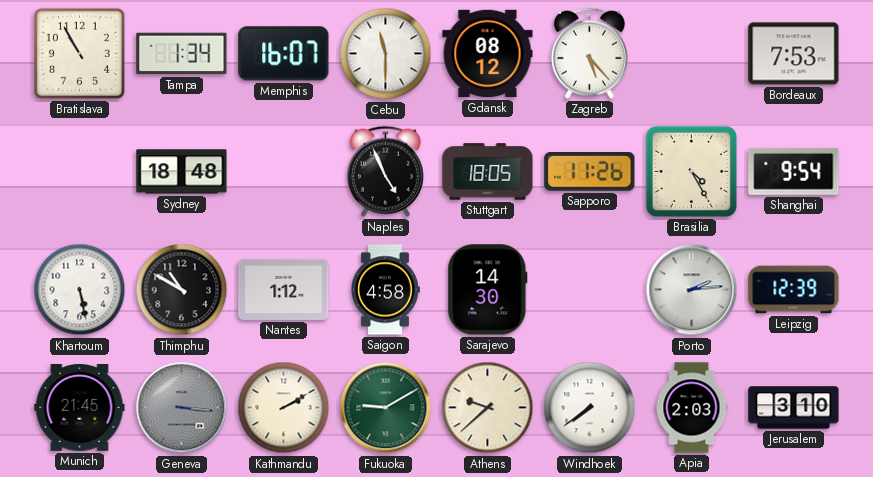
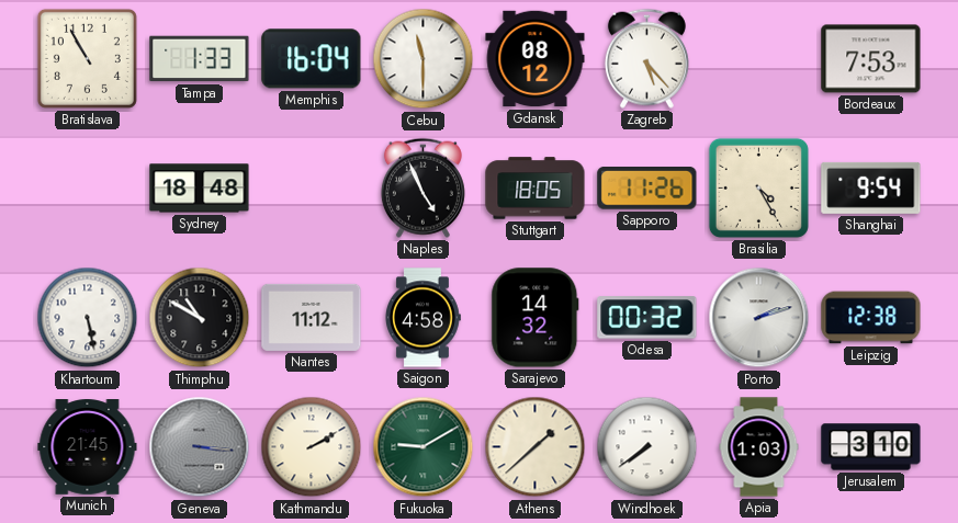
Tampa: 1:34 -> 1:33 (200, 59)
Memphis: 16:07 -> 16:04 (312, 59)
Nantes: 1:12 -> 11:12 (312, 317)
Sarajevo: 14:30 -> 14:32 (536, 318)
Odesa: none -> 00:32 (647, 318)
Porto: 2:14 -> 2:12 (759, 318)
Leipzig: 12:39 -> 12:38 (871, 318)
Athens: 9:38 -> 1:38 (536, 447)
Apia: 2:03 -> 1:03 (759, 447)
